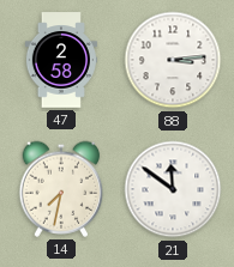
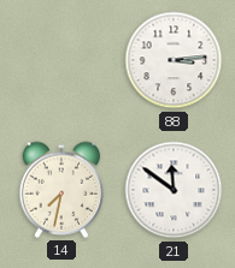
47: 2:58 -> none (60, 60)
